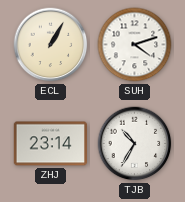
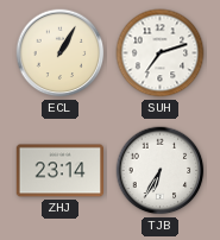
SUH: 4:12 -> 7:12 (161, 53)
TJB: 10:35 -> 6:35 (161, 171)
